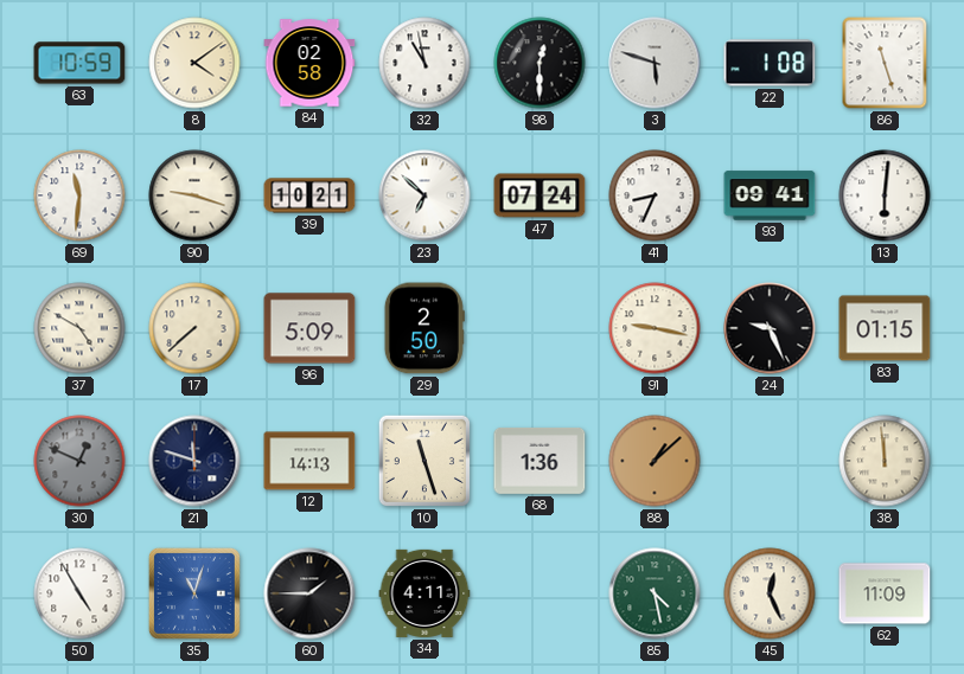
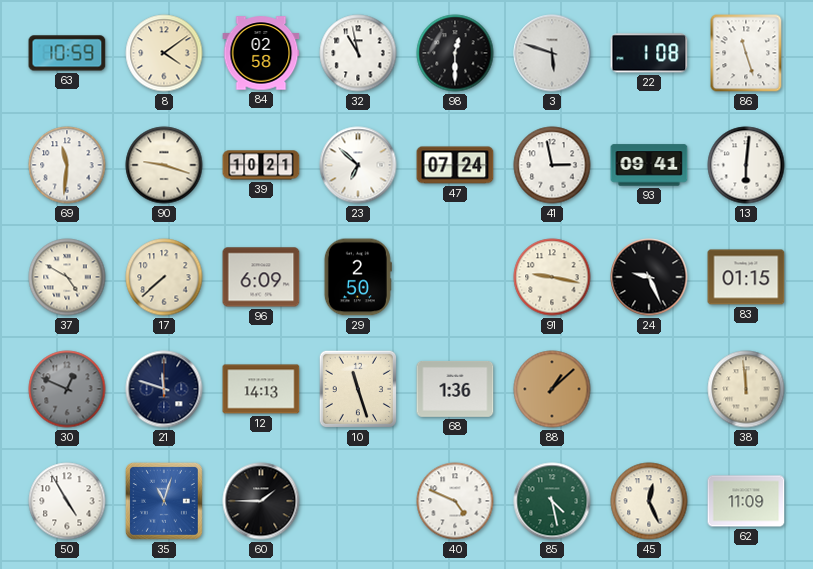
41: 8:34 -> 2:58 (552, 165)
96: 5:09 -> 6:09 (261, 277)
34: 4:11 -> none (424, 593)
40: none -> 4:49 (455, 501)
